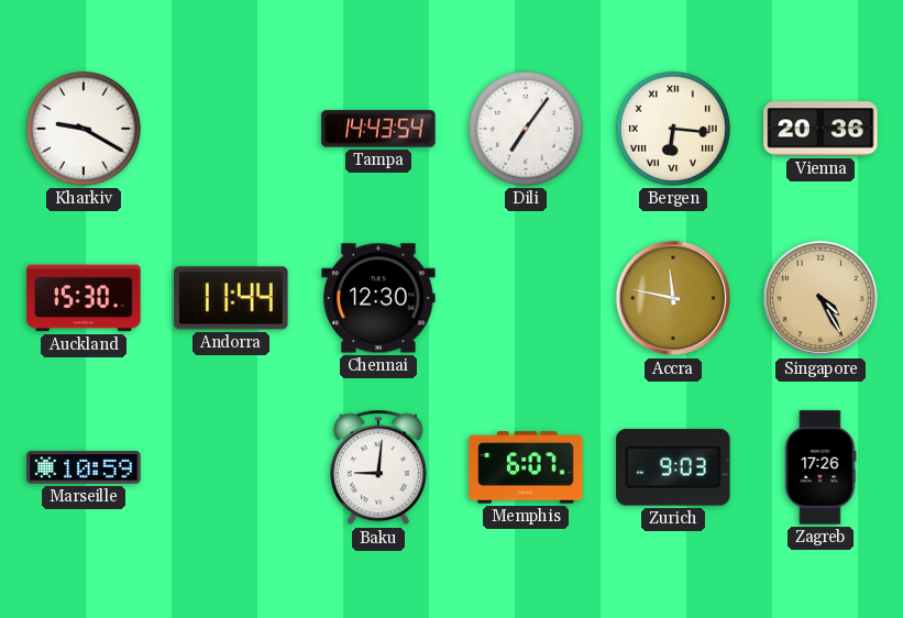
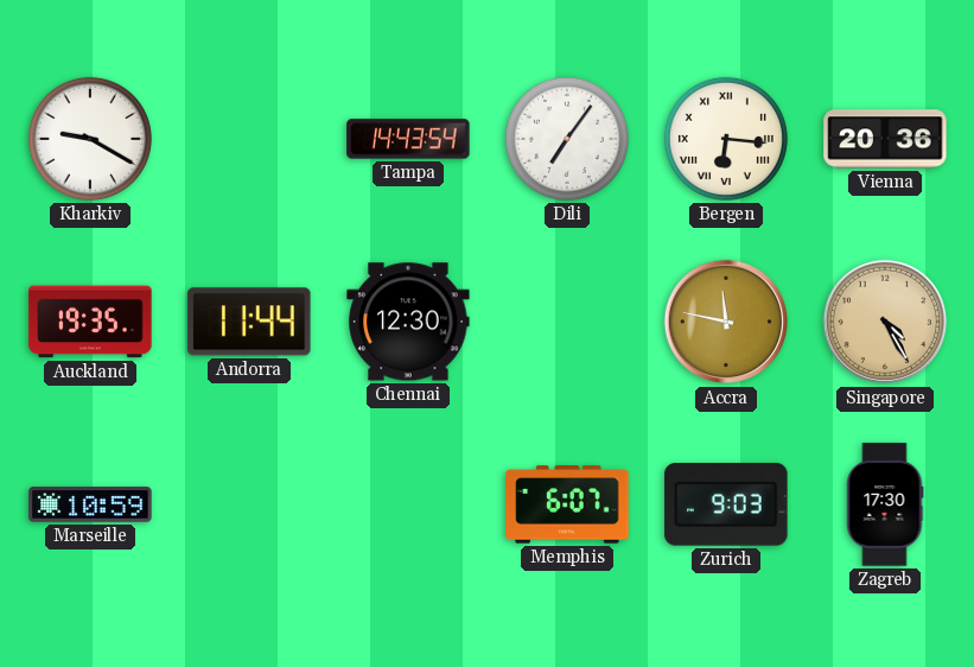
Auckland: 15:30 -> 19:35 (90, 322)
Baku: 9:01 -> none (378, 467)
Zagreb: 17:26 -> 17:30 (885, 504)
